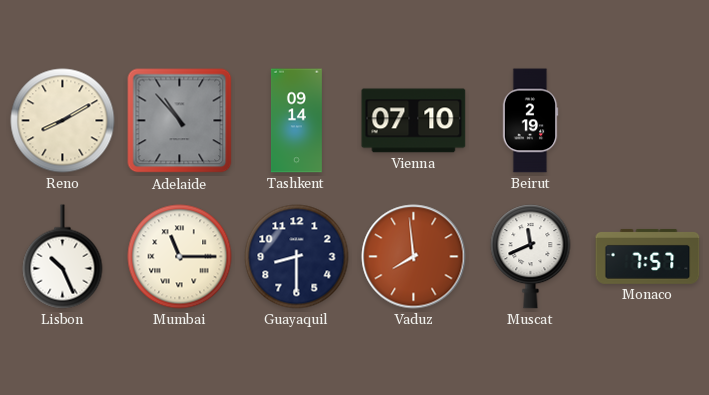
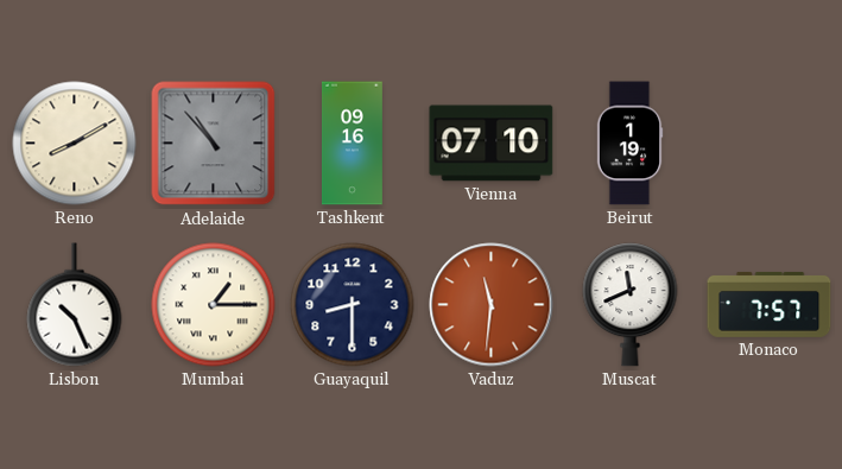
Tashkent: 09:14 -> 09:16 (352, 144)
Beirut: 2:19 -> 1:19 (629, 144)
Mumbai: 11:15 -> 1:15 (214, 305)
Vaduz: 7:59 -> 11:31 (492, 305)
